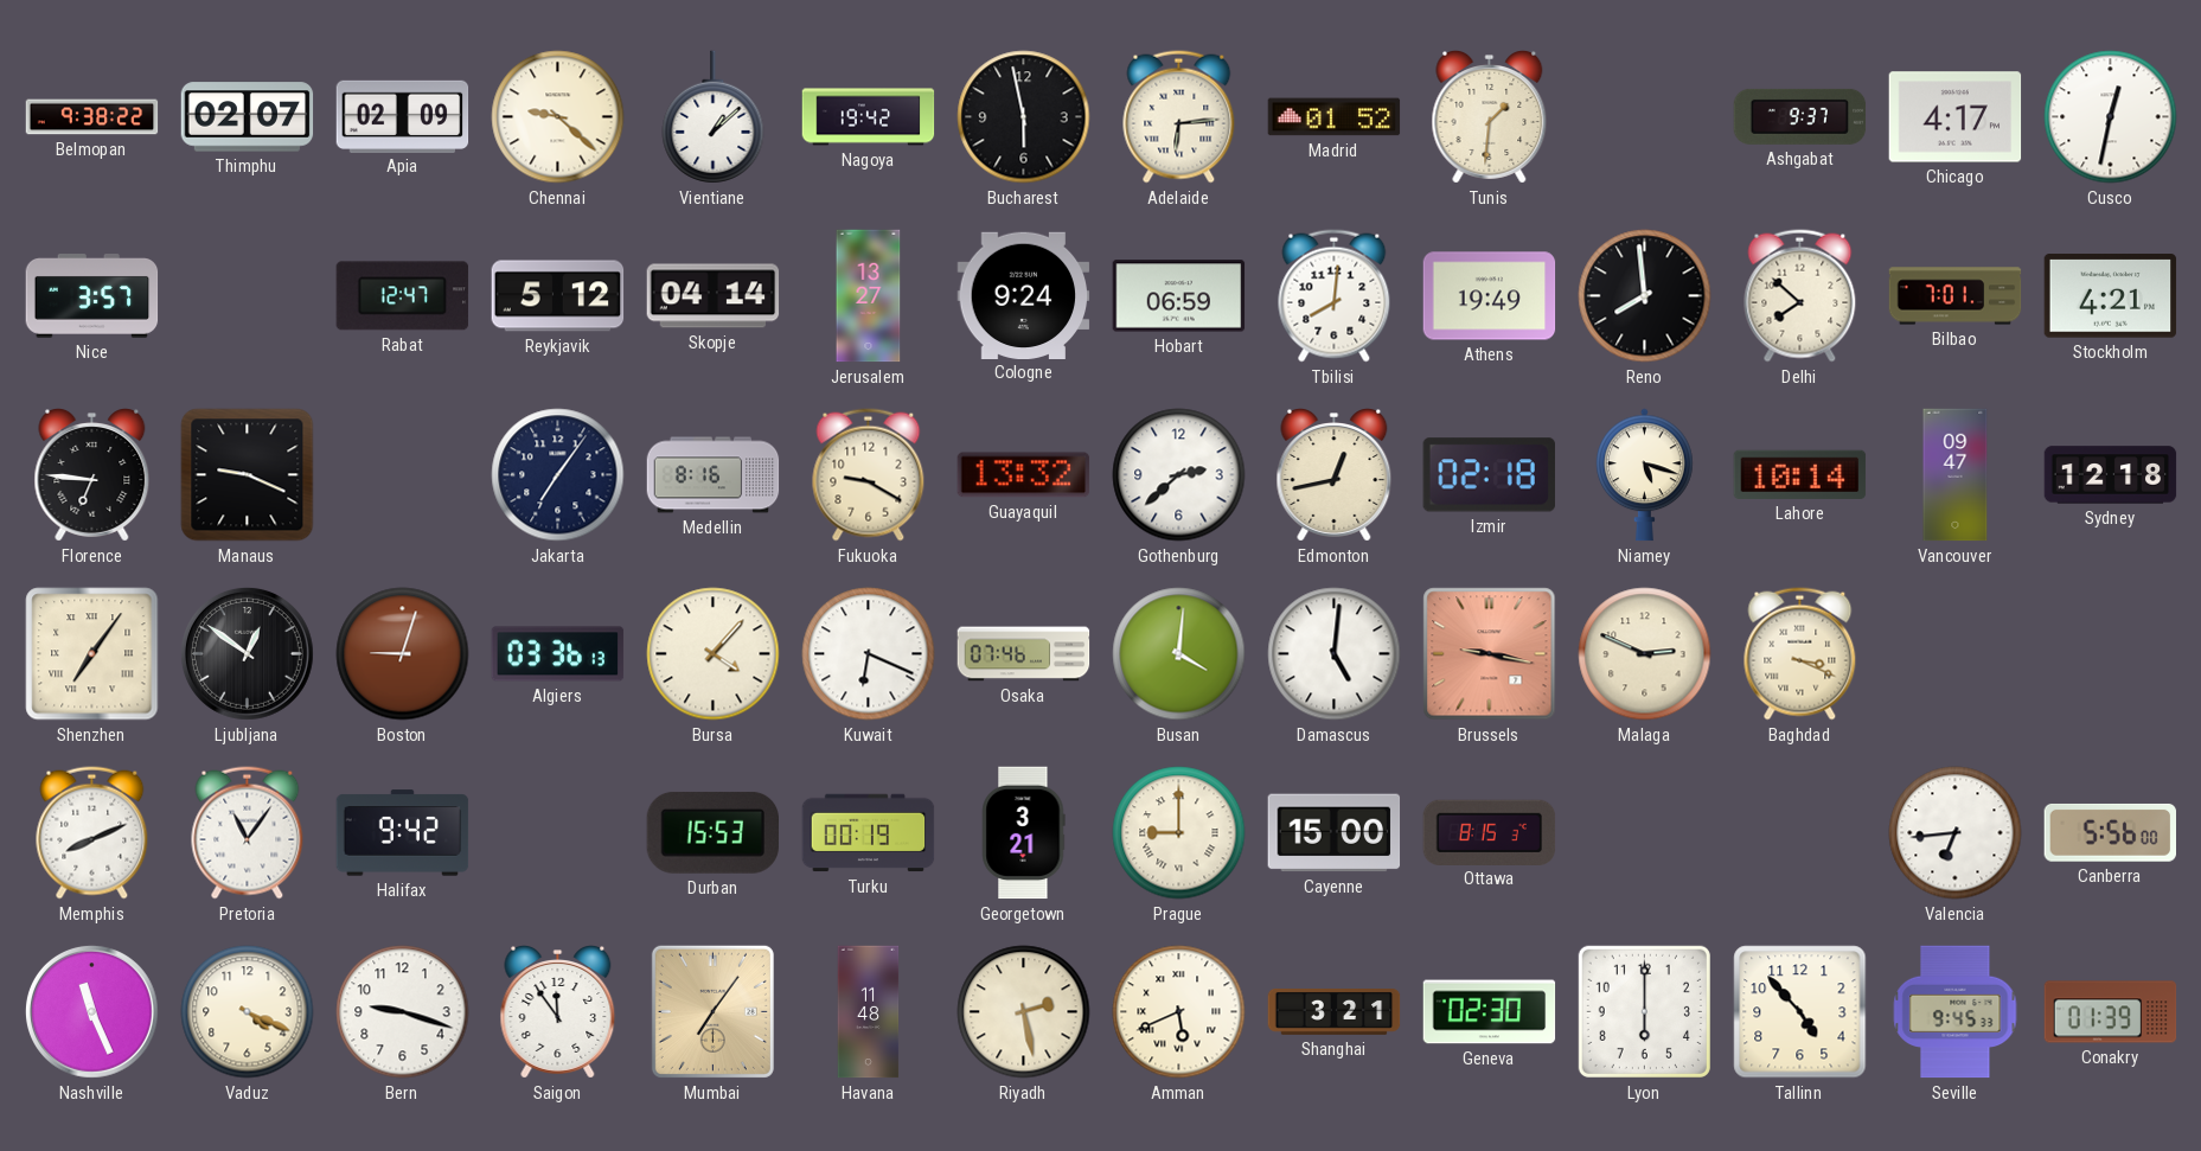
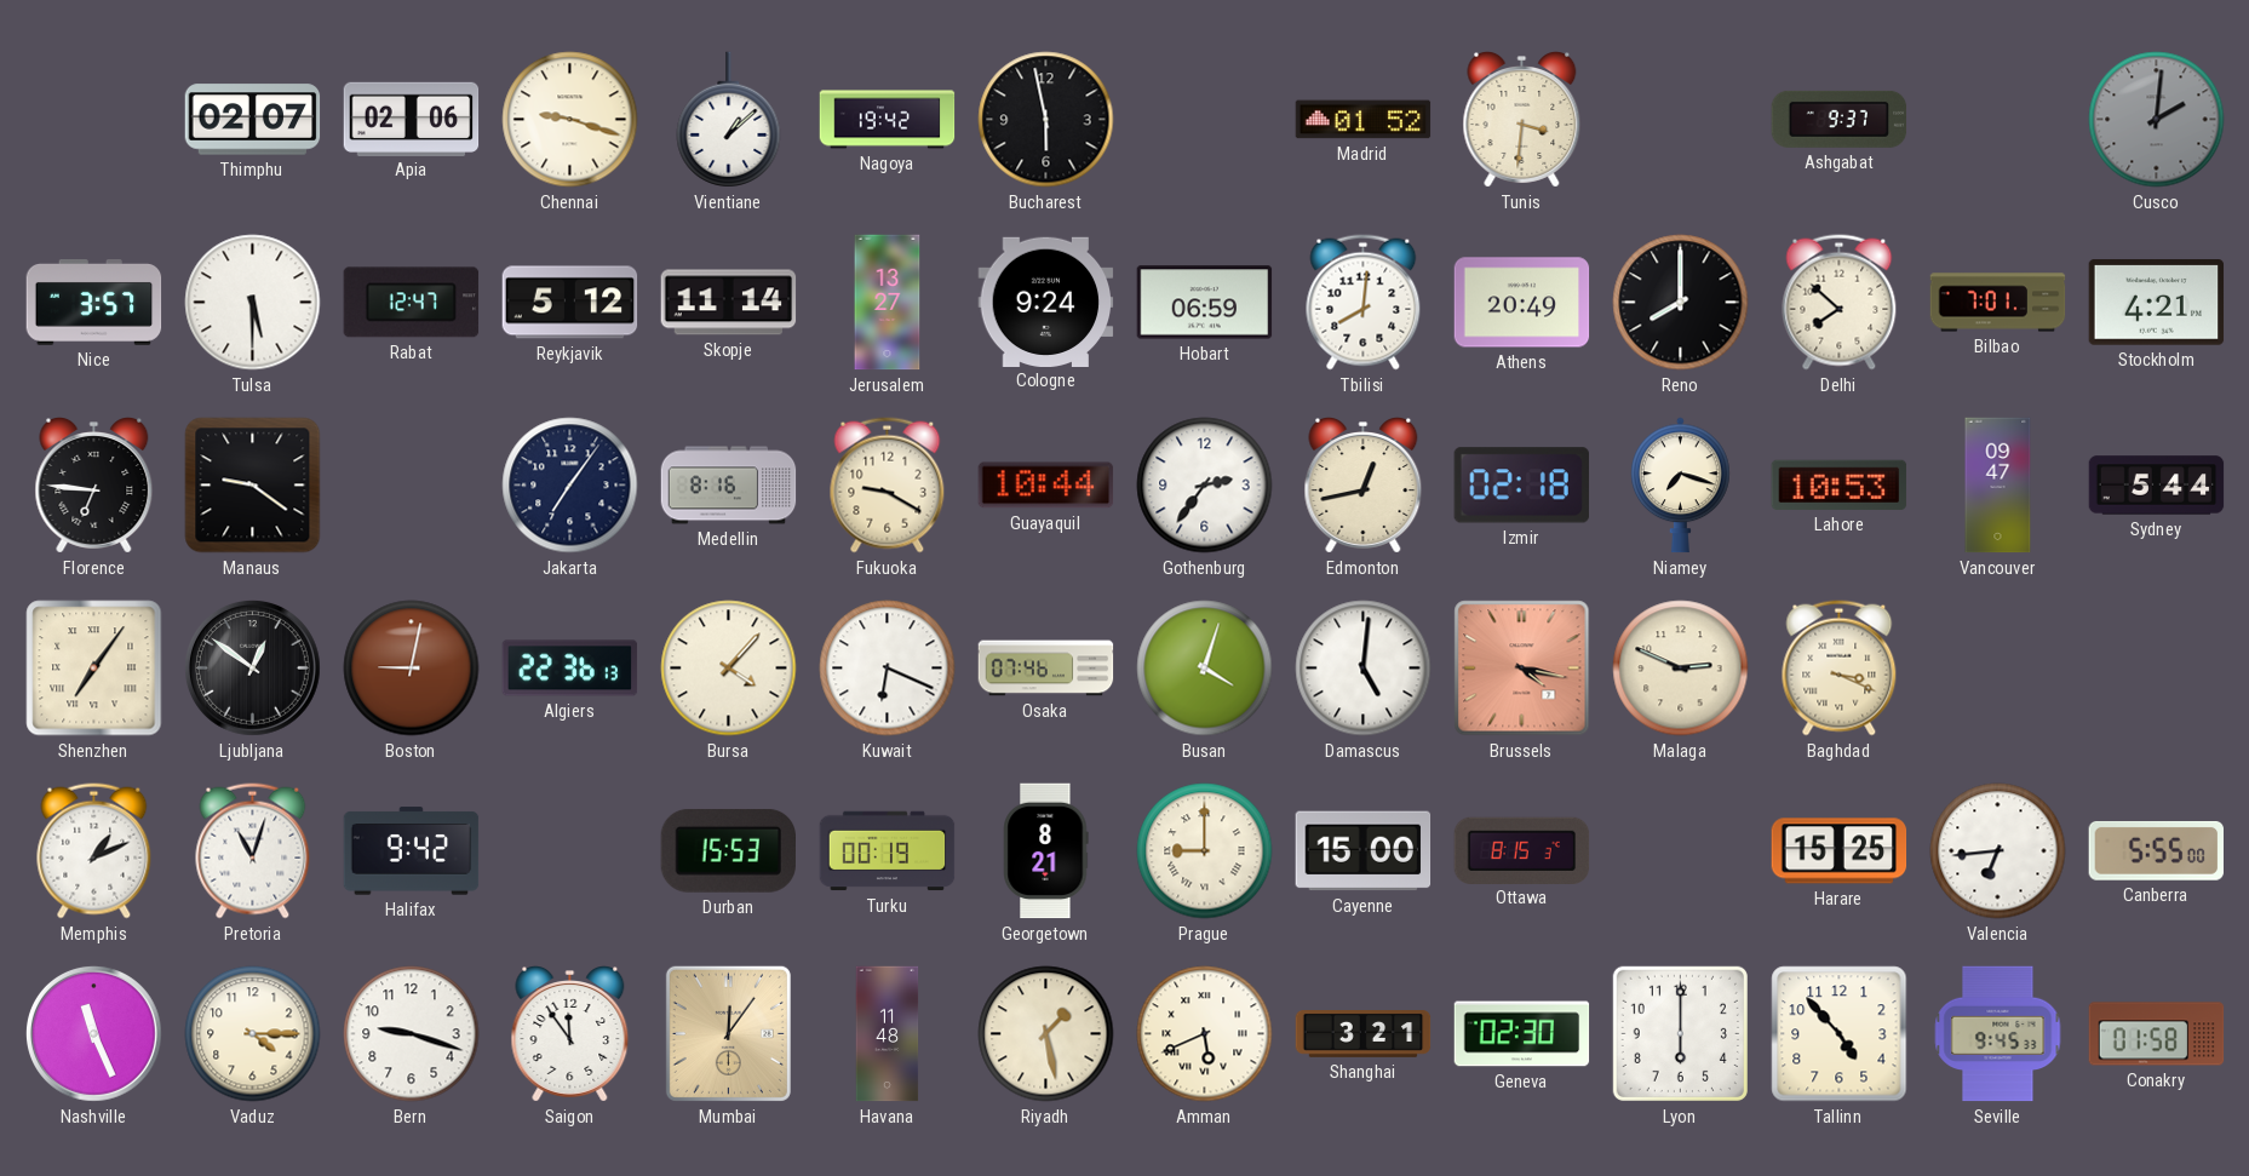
Belmopan: 9:38 -> none (92, 117)
Apia: 02:09 -> 02:06 (412, 119)
Chennai: 9:22 -> 9:18 (570, 120)
Adelaide: 6:14 -> none (1179, 117)
Tunis: 1:31 -> 3:31 (1522, 120)
Chicago: 4:17 -> none (1956, 117)
Cusco: 12:32 -> 2:01 (2157, 120)
Cusco dial: white -> grey (2157, 120)
Tulsa: none -> 5:30 (253, 303)
Skopje: 04:14 -> 11:14 (729, 303)
Athens: 19:49 -> 20:49 (1522, 303)
Reno: 7:59 -> 8:00 (1681, 303)
Manaus: 9:19 -> 9:21 (253, 486)
Guayaquil: 13:32 -> 10:44 (1046, 486)
Gothenburg: 2:38 -> 2:36 (1205, 486)
Niamey: 5:18 -> 7:18 (1681, 486)
Lahore: 10:14 -> 10:53 (1840, 484)
Sydney: 12:18 -> 5:44 (2157, 486)
Boston: 9:03 -> 9:02 (412, 669)
Algiers: 03:36 -> 22:36 (570, 669)
Busan: 4:01 -> 4:03 (1205, 669)
Brussels: 9:17 -> 4:17 (1522, 669)
Memphis: 8:11 -> 1:11 (94, 851)
Pretoria: 11:06 -> 11:03 (253, 851)
Georgetown: 3:21 -> 8:21 (1046, 851)
Harare: none -> 15:25 (1840, 851)
Canberra: 5:56 -> 5:55 (2157, 850)
Vaduz: 4:19 -> 4:15 (253, 1034)
Mumbai: 7:06 -> 12:06 (728, 1033)
Riyadh: 2:28 -> 1:28 (1046, 1034)
Conakry: 01:39 -> 01:58 (2157, 1034)
